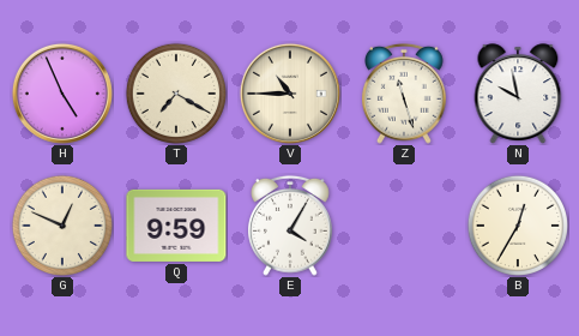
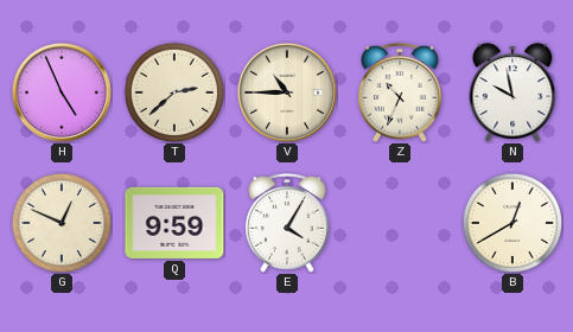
T: 7:20 -> 2:38 (173, 91)
Z: 11:27 -> 10:34 (401, 92)
B: 12:35 -> 12:40 (511, 222)
